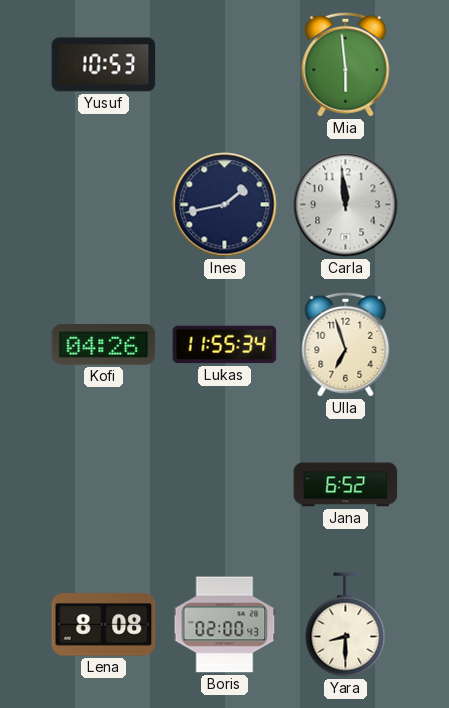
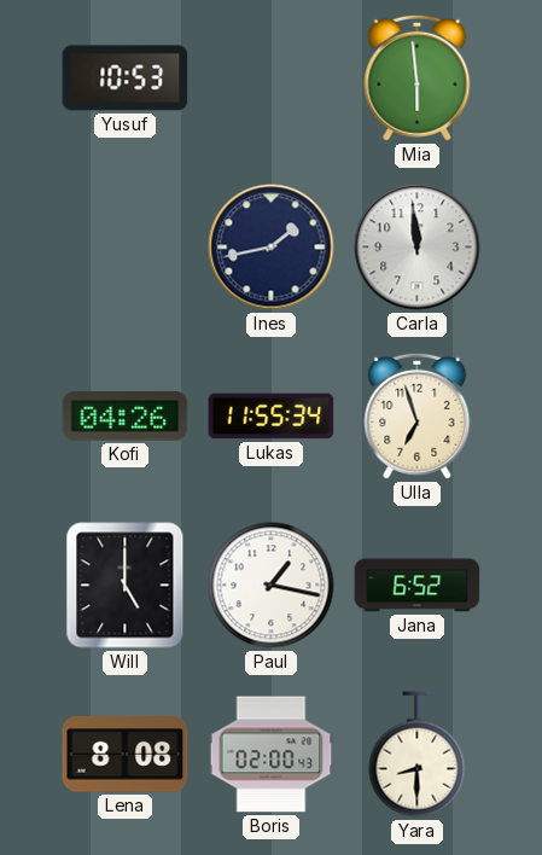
Will: none -> 5:00 (126, 586)
Paul: none -> 1:17 (272, 586)
